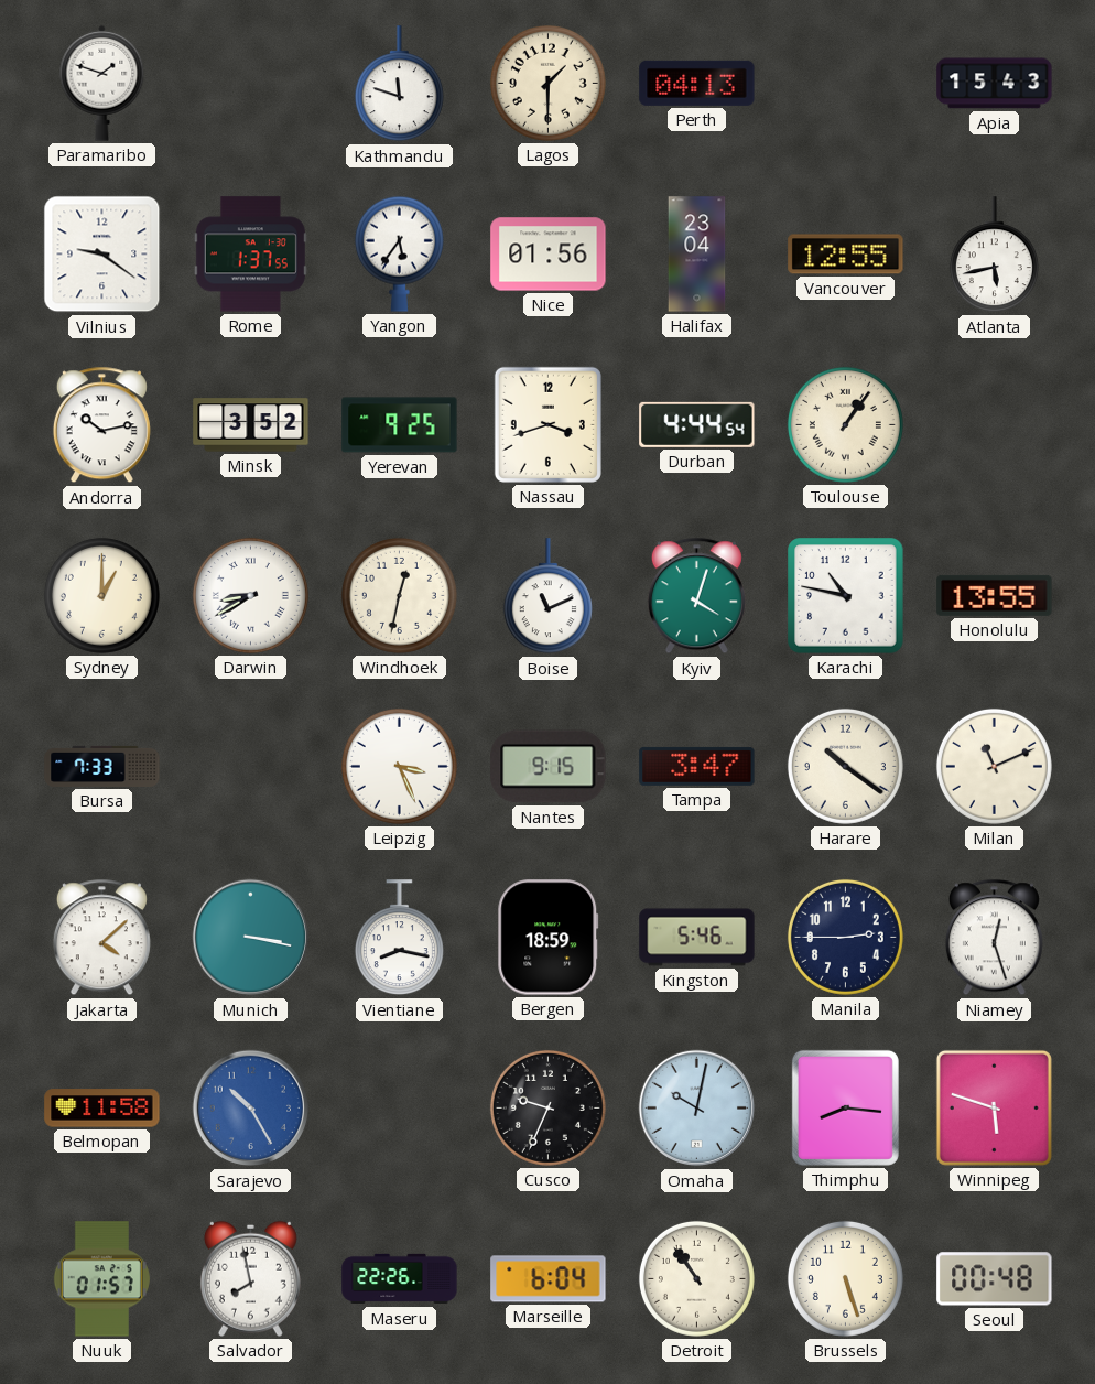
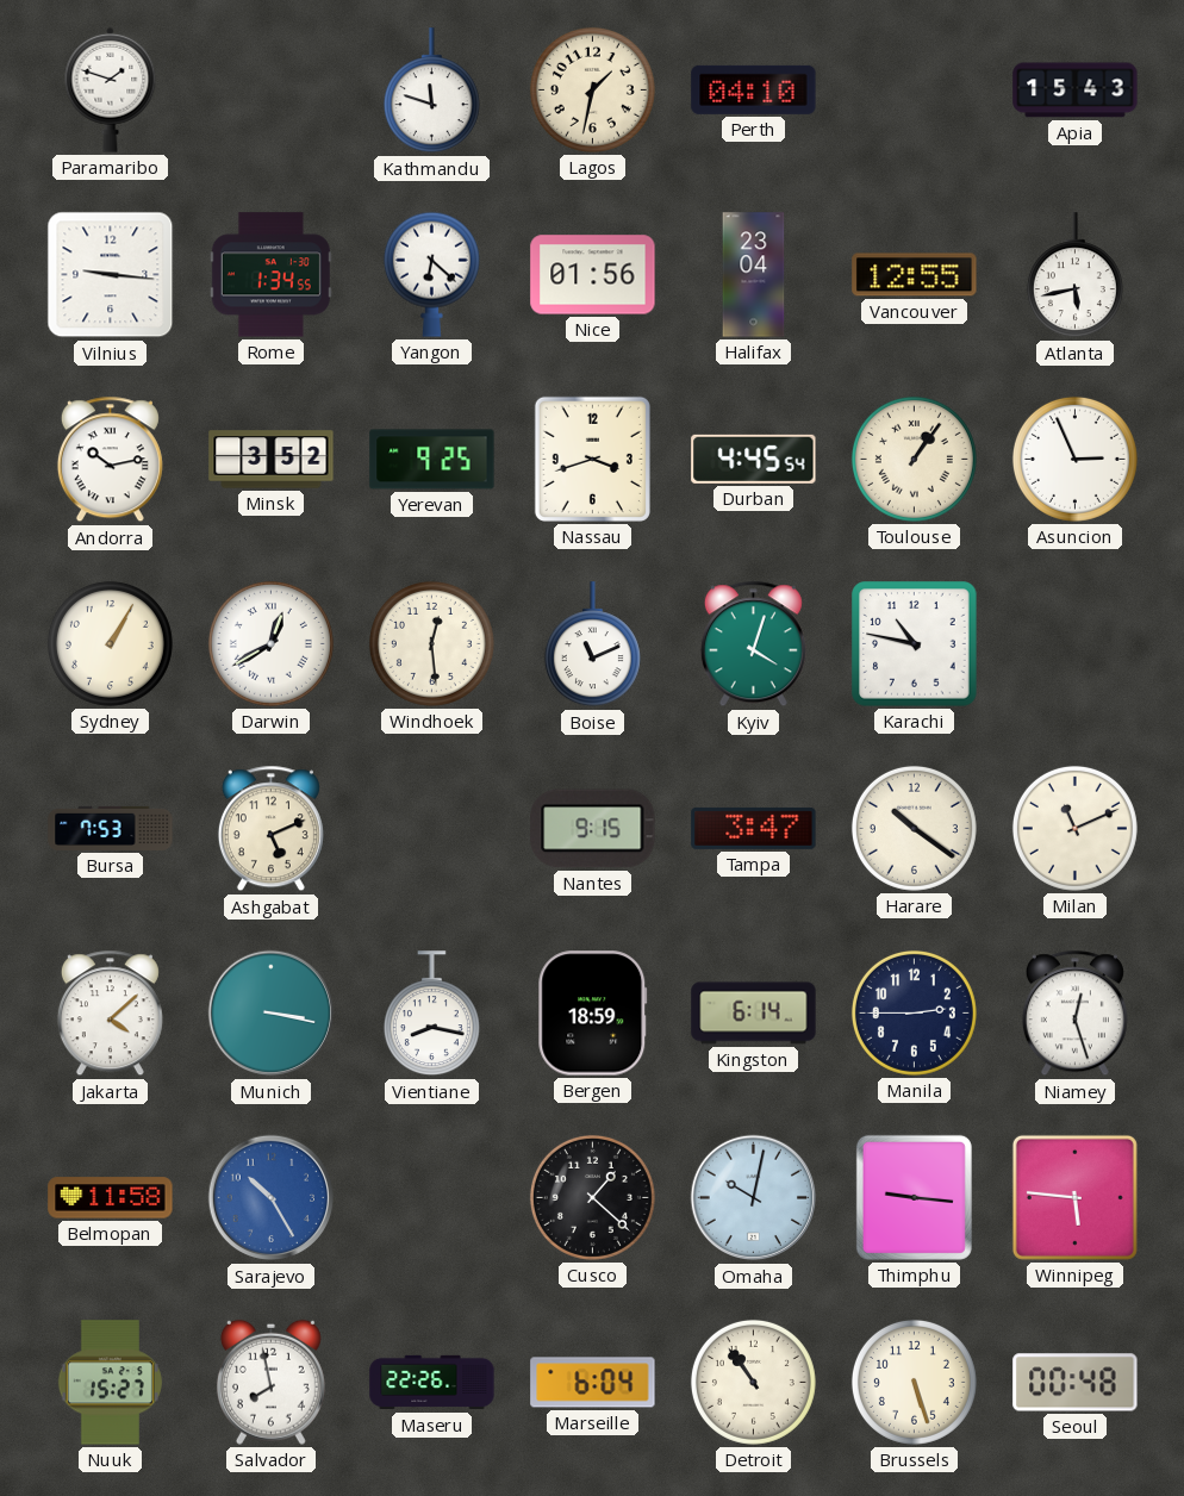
Lagos: 1:30 -> 1:32 (592, 89)
Perth: 04:13 -> 04:10 (754, 89)
Vilnius: 9:21 -> 9:16 (111, 275)
Rome: 1:37 -> 1:34 (270, 275)
Yangon: 5:36 -> 6:22 (431, 274)
Durban: 4:44 -> 4:45 (754, 459)
Asuncion: none -> 2:56 (1074, 459)
Sydney: 1:00 -> 1:05 (110, 643)
Darwin: 8:40 -> 12:40 (270, 643)
Windhoek: 12:32 -> 12:29 (431, 643)
Honolulu: 13:55 -> none (995, 595)
Bursa: 7:33 -> 7:53 (111, 828)
Ashgabat: none -> 5:11 (270, 829)
Leipzig: 3:26 -> none (399, 766)
Kingston: 5:46 -> 6:14 (754, 1014)
Cusco: 9:34 -> 1:22 (592, 1197)
Thimphu: 8:16 -> 9:16 (914, 1197)
Winnipeg: 5:48 -> 5:46 (1074, 1197)
Nuuk: 01:57 -> 15:27 (110, 1383)
